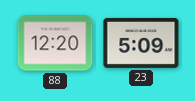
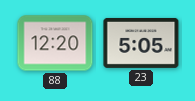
23: 5:09 -> 5:05 (141, 43)
